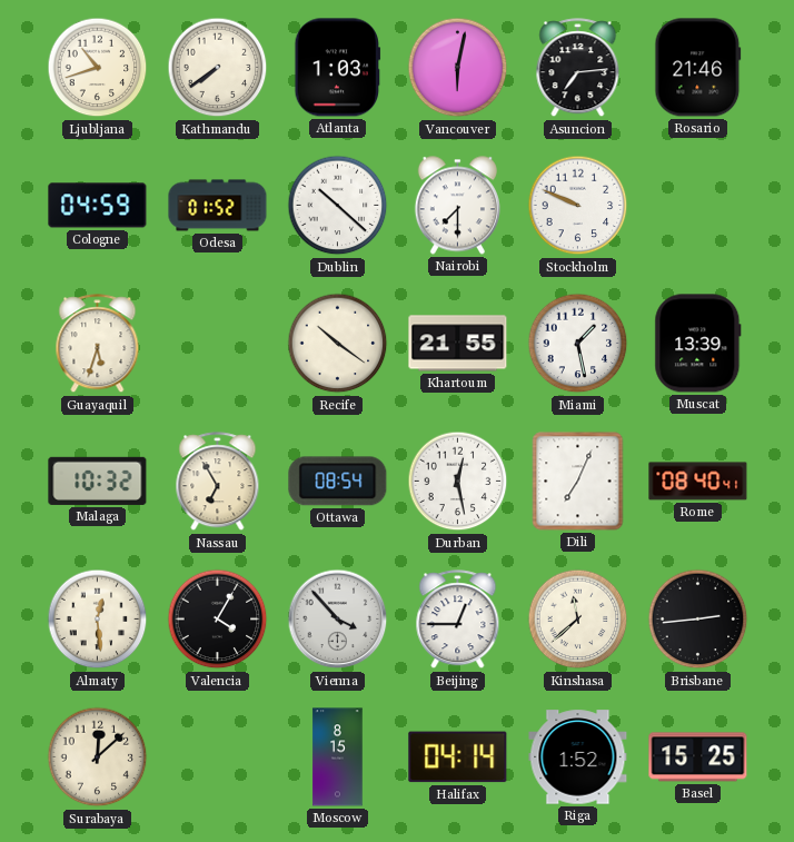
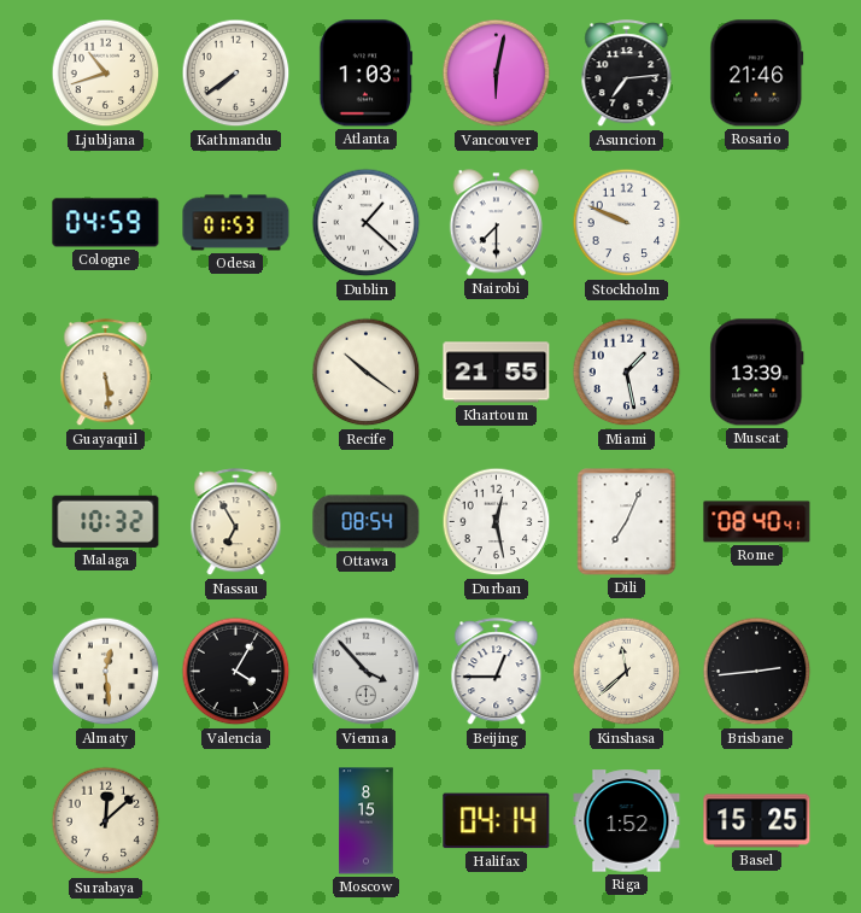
Odesa: 01:52 -> 01:53 (236, 223)
Dublin: 10:22 -> 1:22 (367, 223)
Guayaquil: 5:33 -> 5:29 (106, 373)
